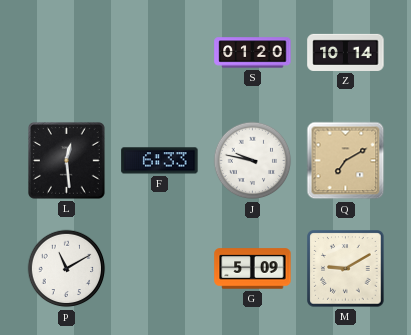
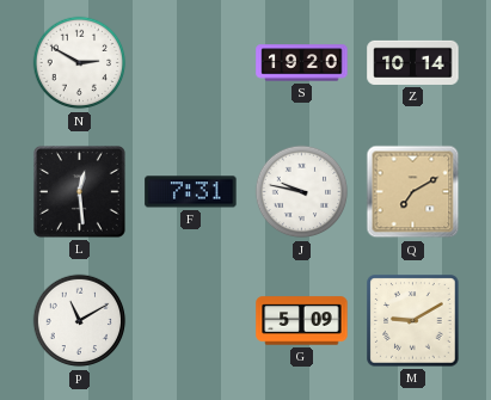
N: none -> 2:50 (80, 63)
S: 01:20 -> 19:20 (302, 63)
F: 6:33 -> 7:31 (191, 192)
